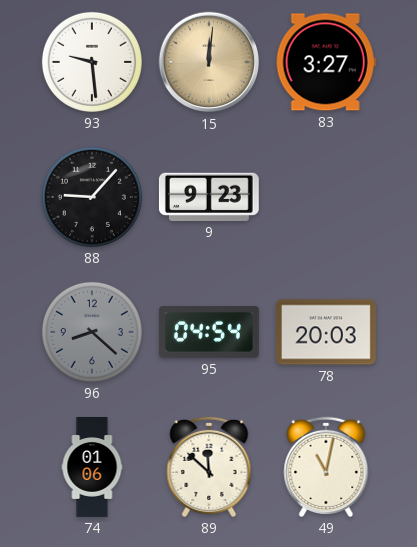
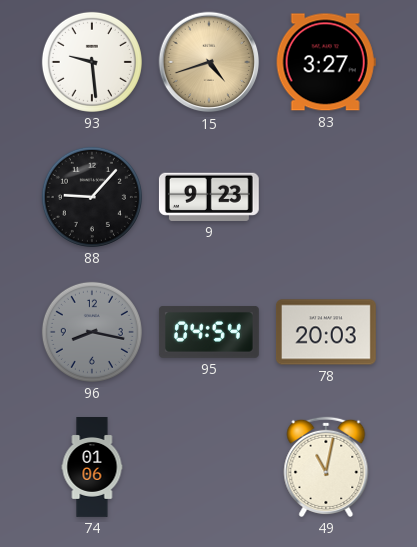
15: 12:01 -> 4:42 (209, 62)
96: 8:22 -> 8:17 (92, 332)
89: 11:52 -> none (209, 467)
